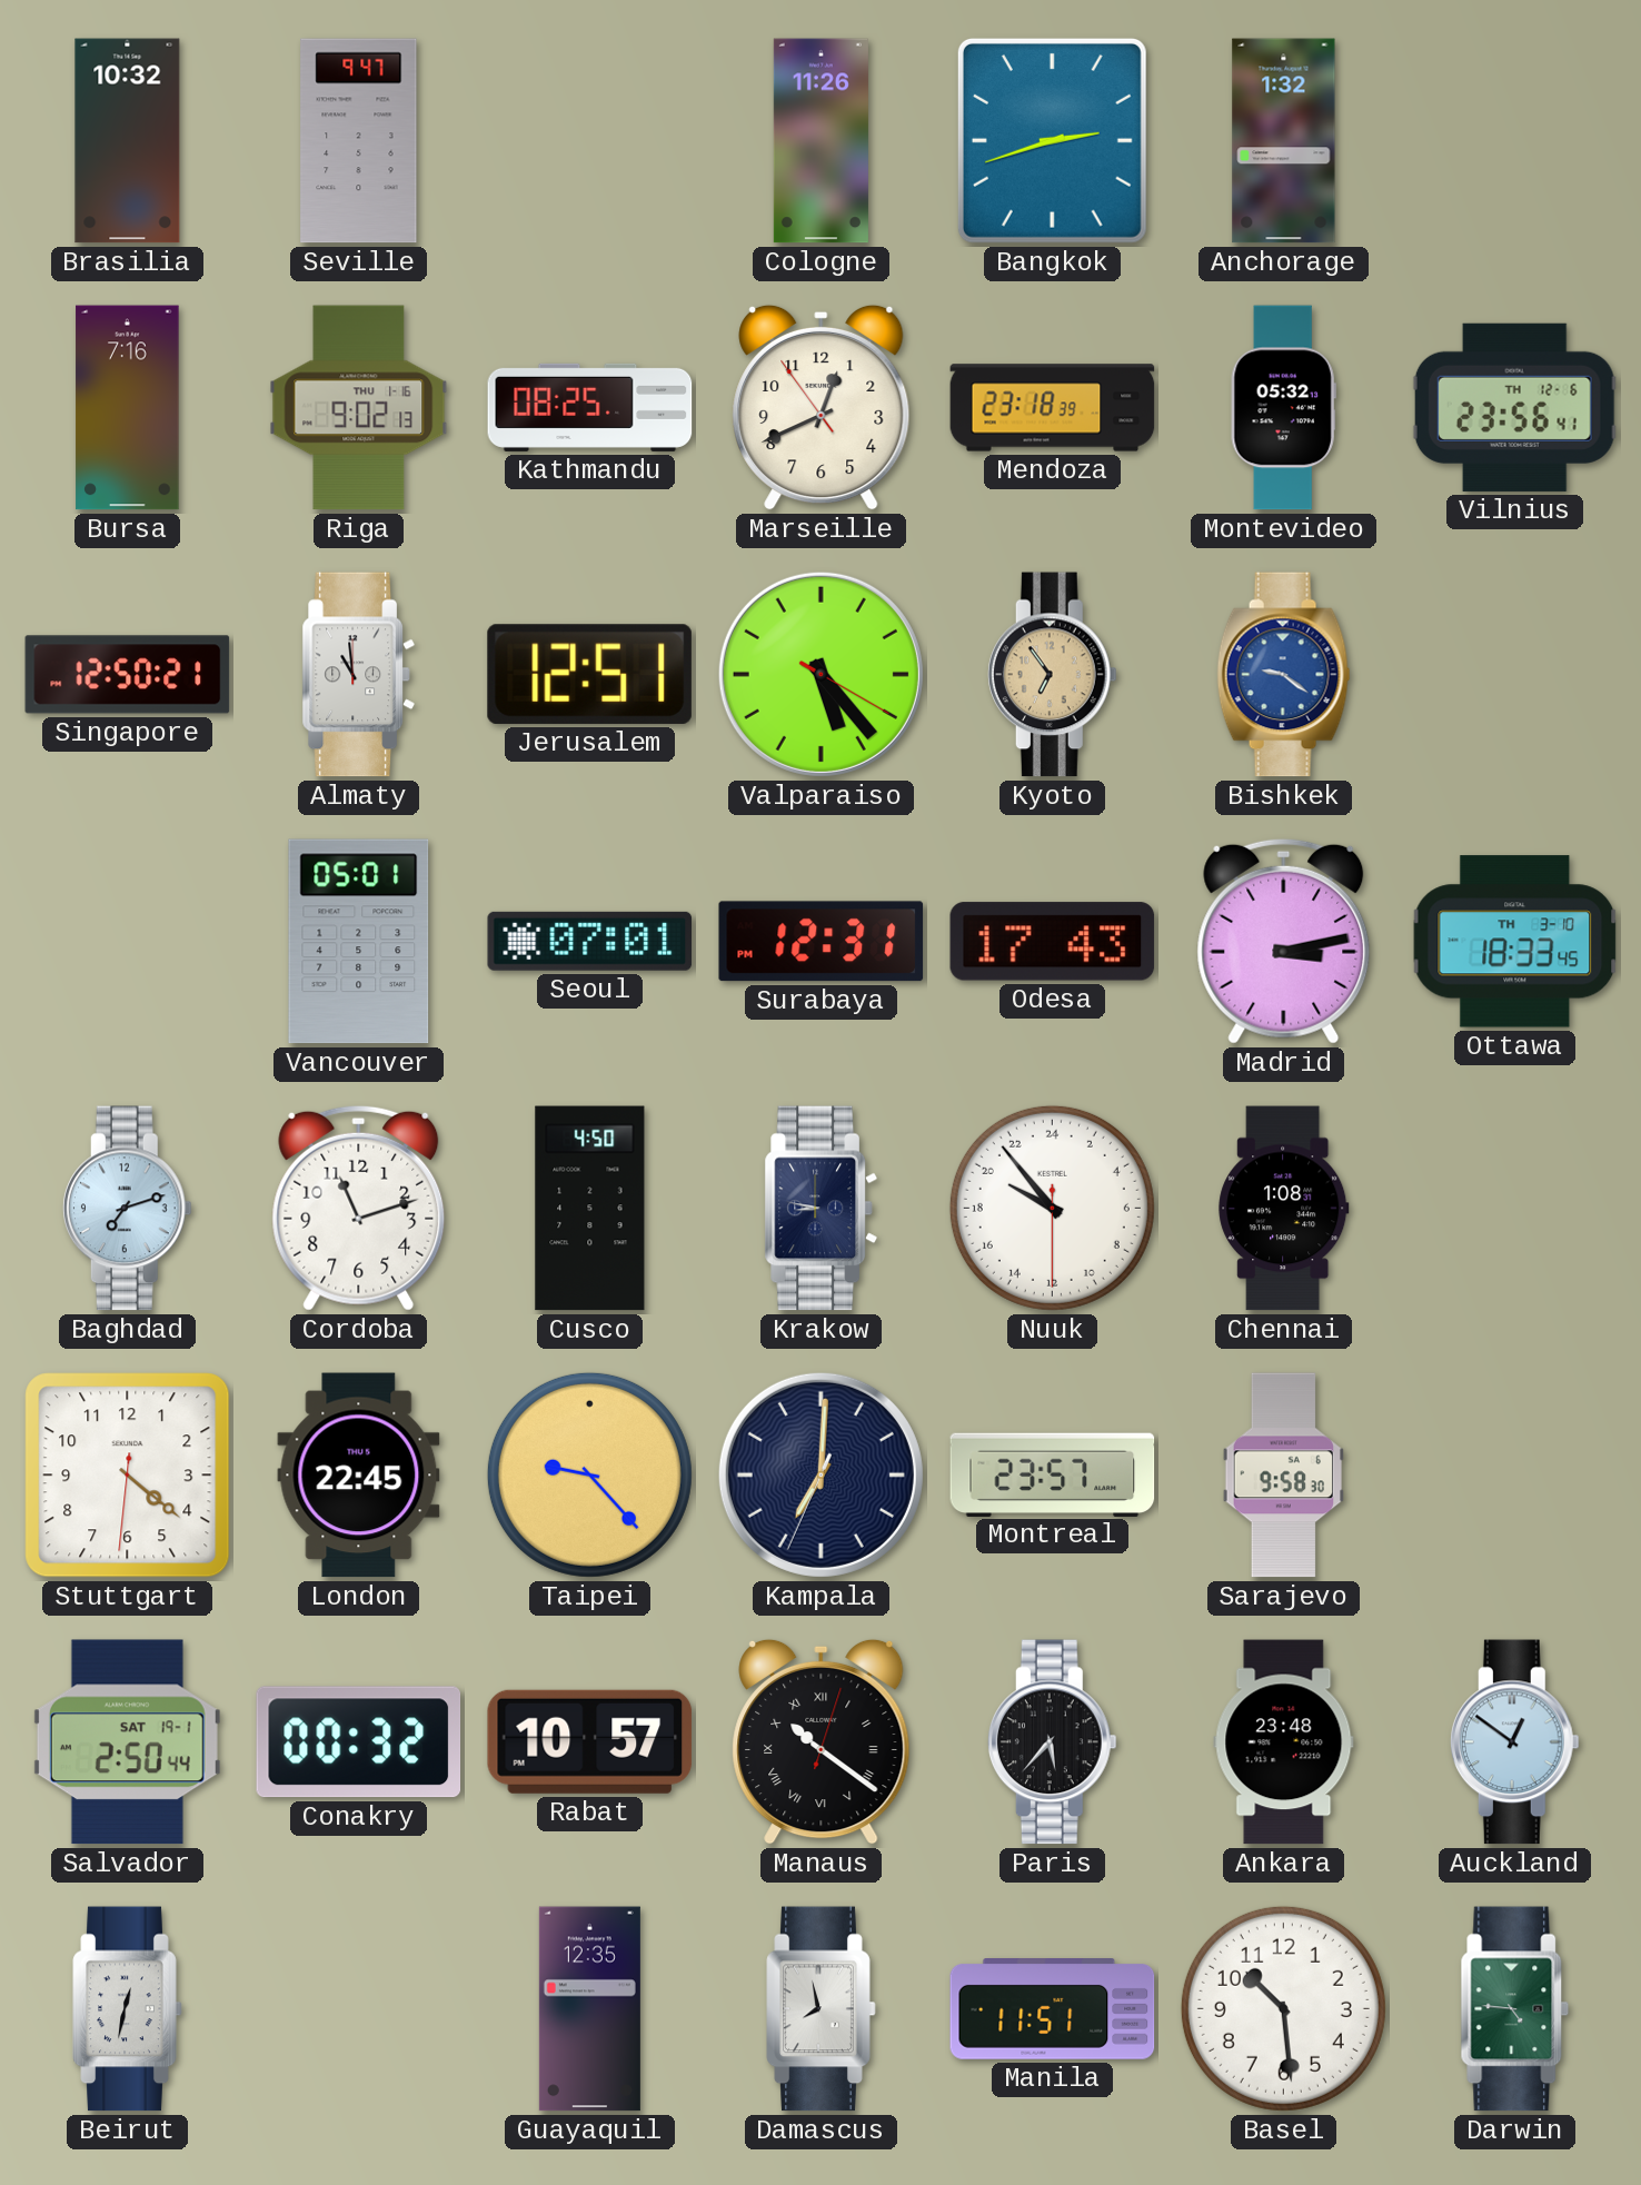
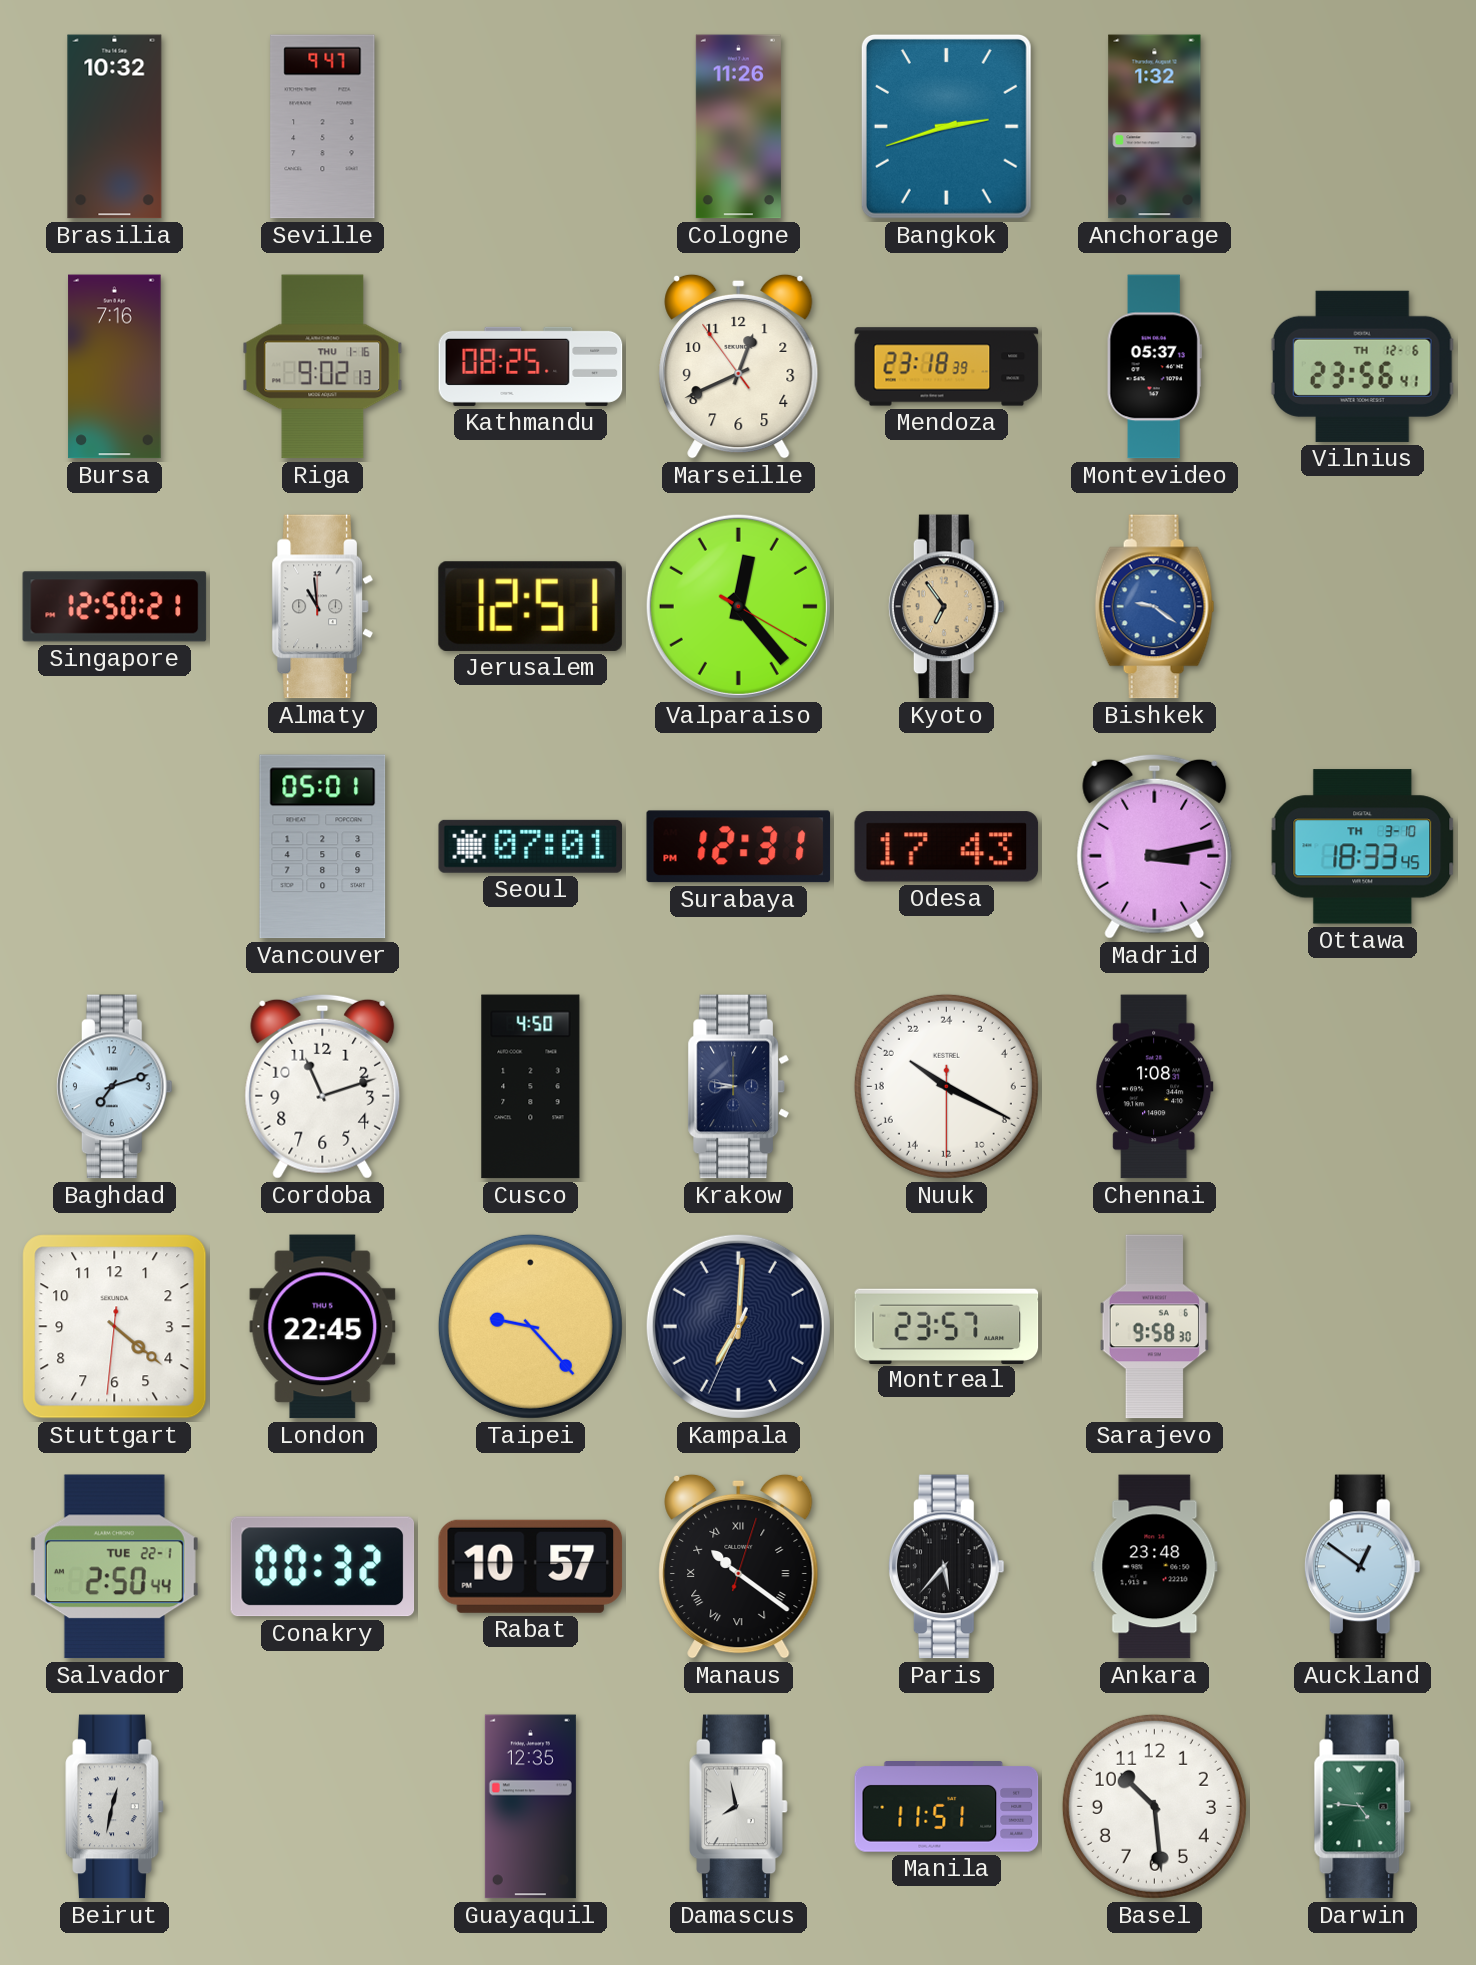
Montevideo: 05:32 -> 05:37 (1154, 367)
Valparaiso: 5:23 -> 12:23 (738, 606)
Nuuk: 19:53 -> 20:19 (946, 1086)
Salvador date: SAT 19-1 -> TUE 22-1 (114, 1567)
